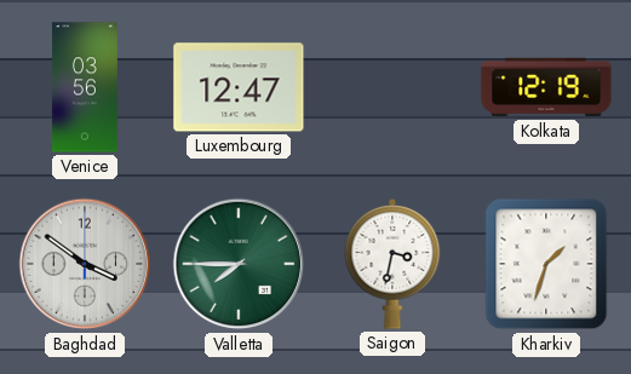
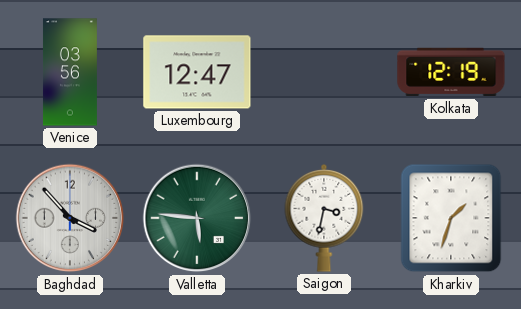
Baghdad: 3:51 -> 3:53 (70, 218)
Valletta: 7:45 -> 5:46 (197, 218)
